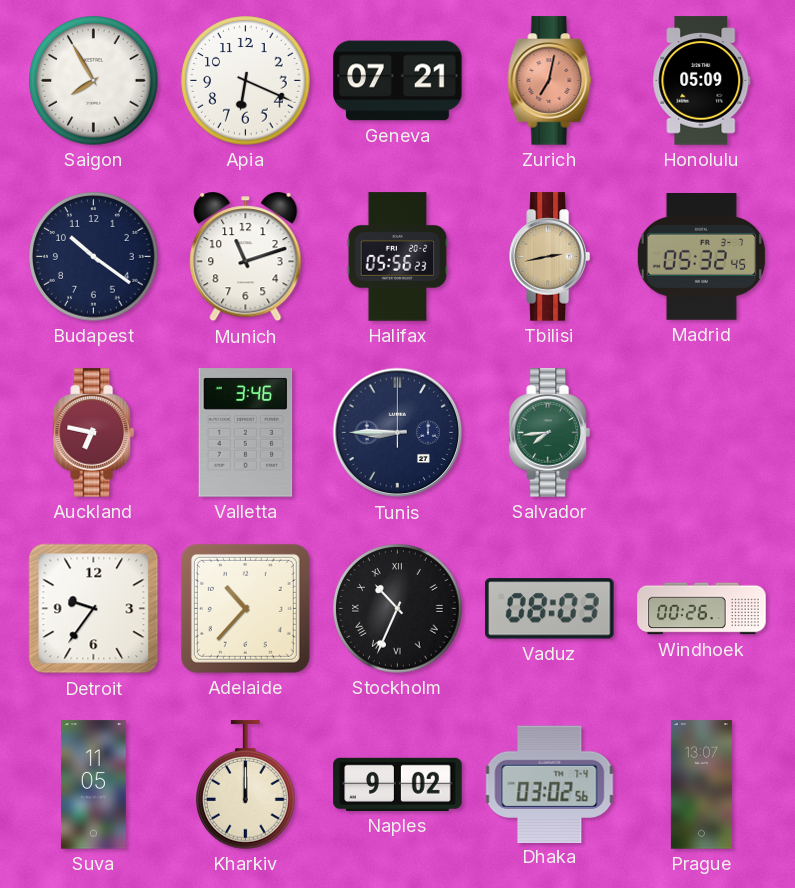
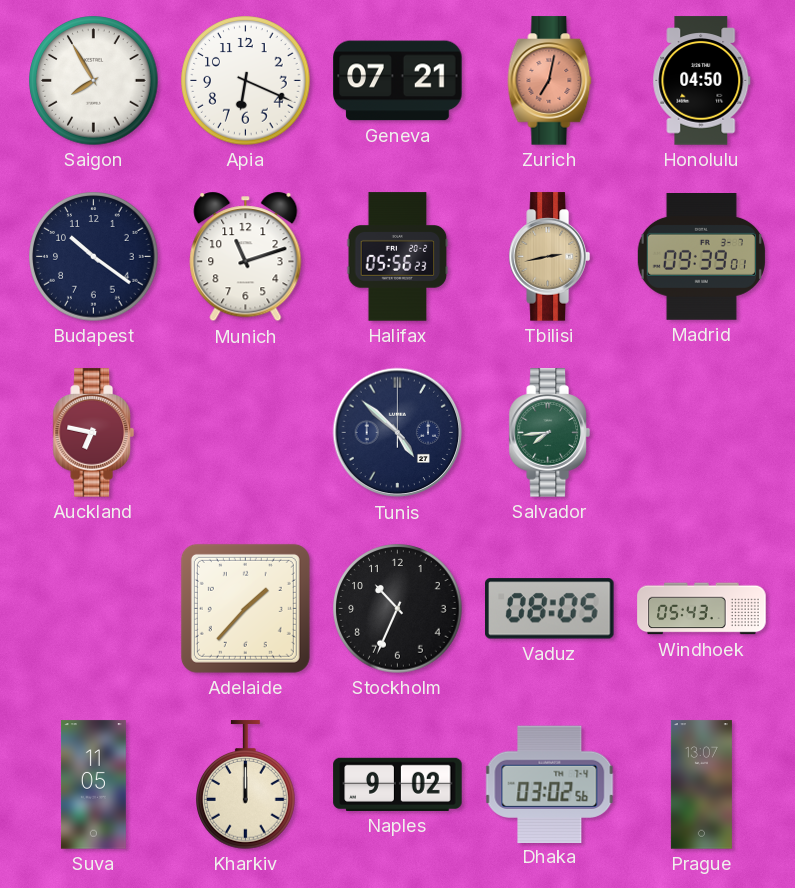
Honolulu: 05:09 -> 04:50 (702, 81)
Madrid: 05:32 -> 09:39 (701, 257)
Valletta: 3:46 -> none (246, 433)
Tunis: 8:45 -> 4:52 (398, 433)
Detroit: 9:36 -> none (94, 609)
Adelaide: 10:37 -> 1:37 (245, 608)
Stockholm numerals: Roman -> Arabic (398, 609)
Vaduz: 08:03 -> 08:05 (550, 609)
Windhoek: 00:26 -> 05:43 (702, 609)
